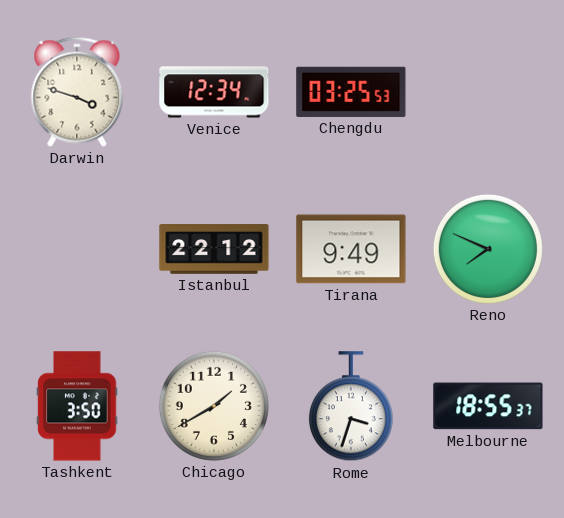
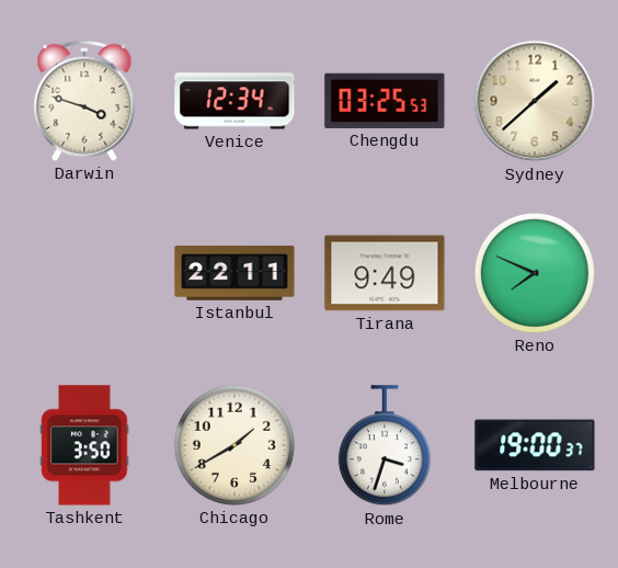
Sydney: none -> 1:38 (535, 101)
Istanbul: 22:12 -> 22:11 (234, 273)
Melbourne: 18:55 -> 19:00 (535, 445)
